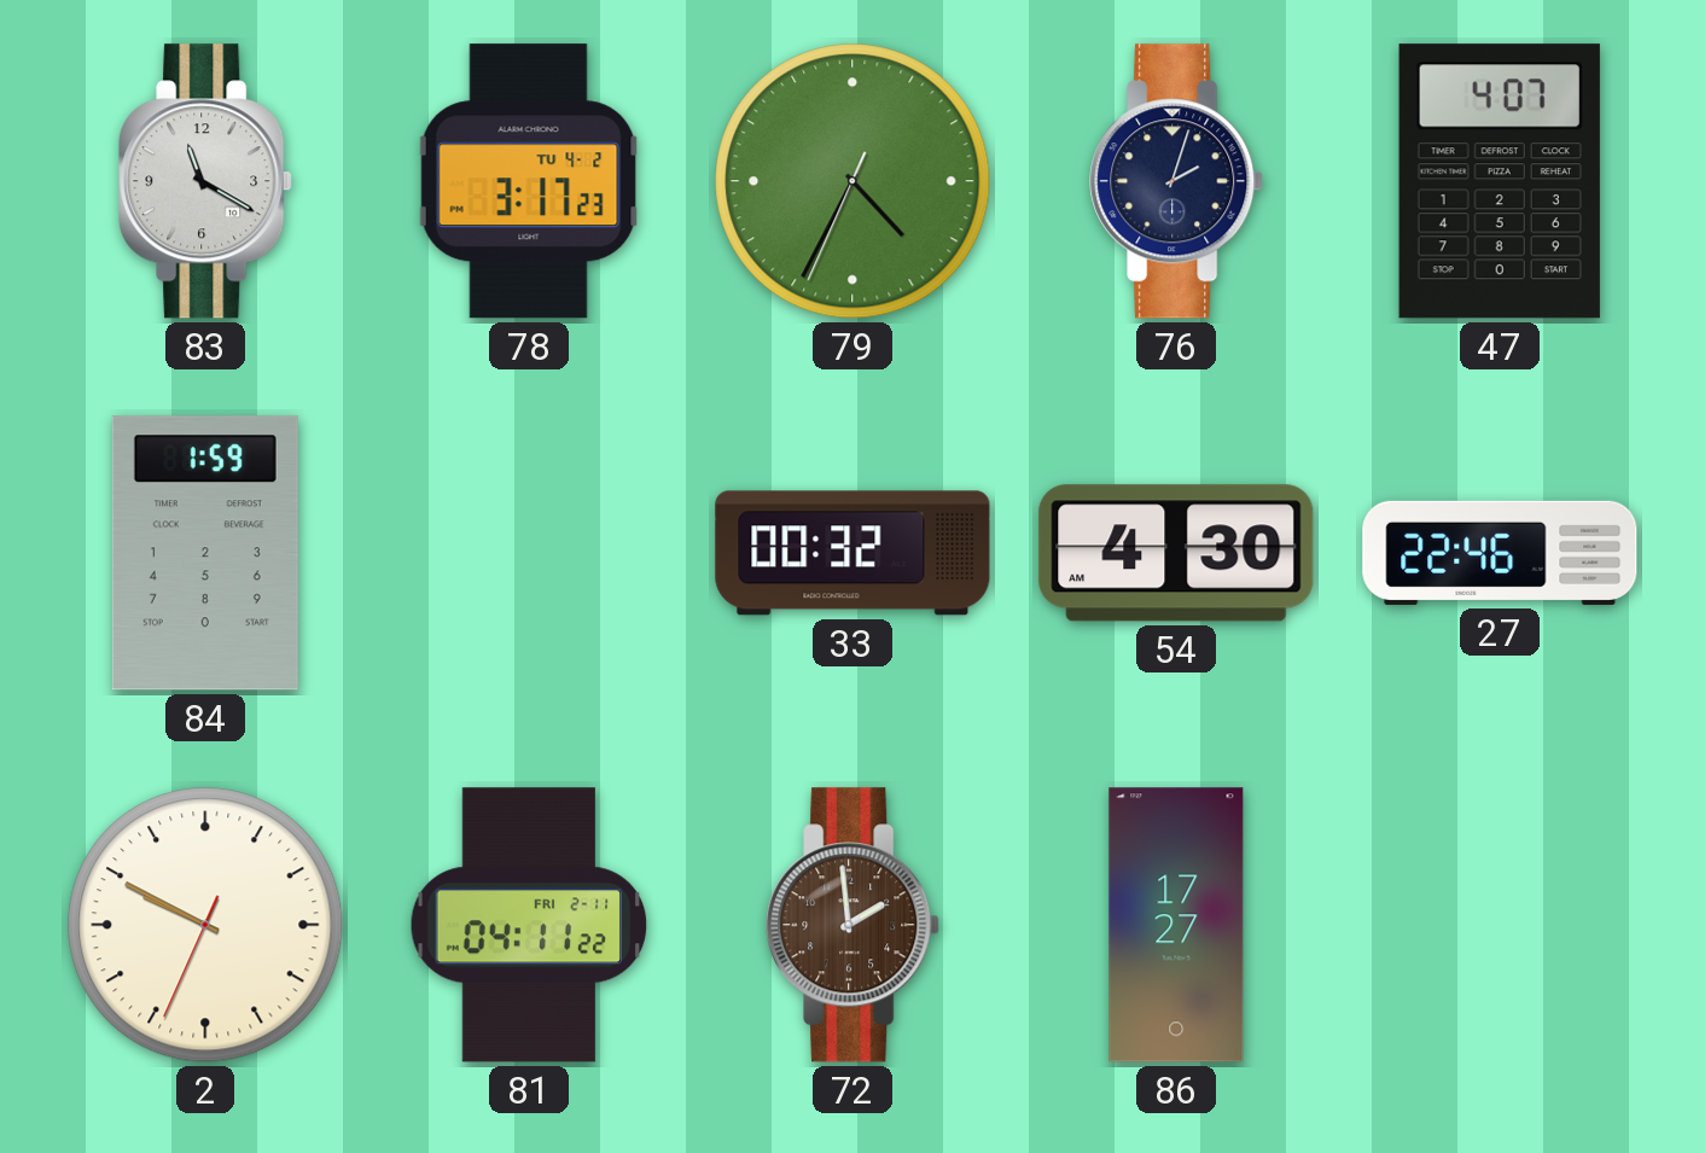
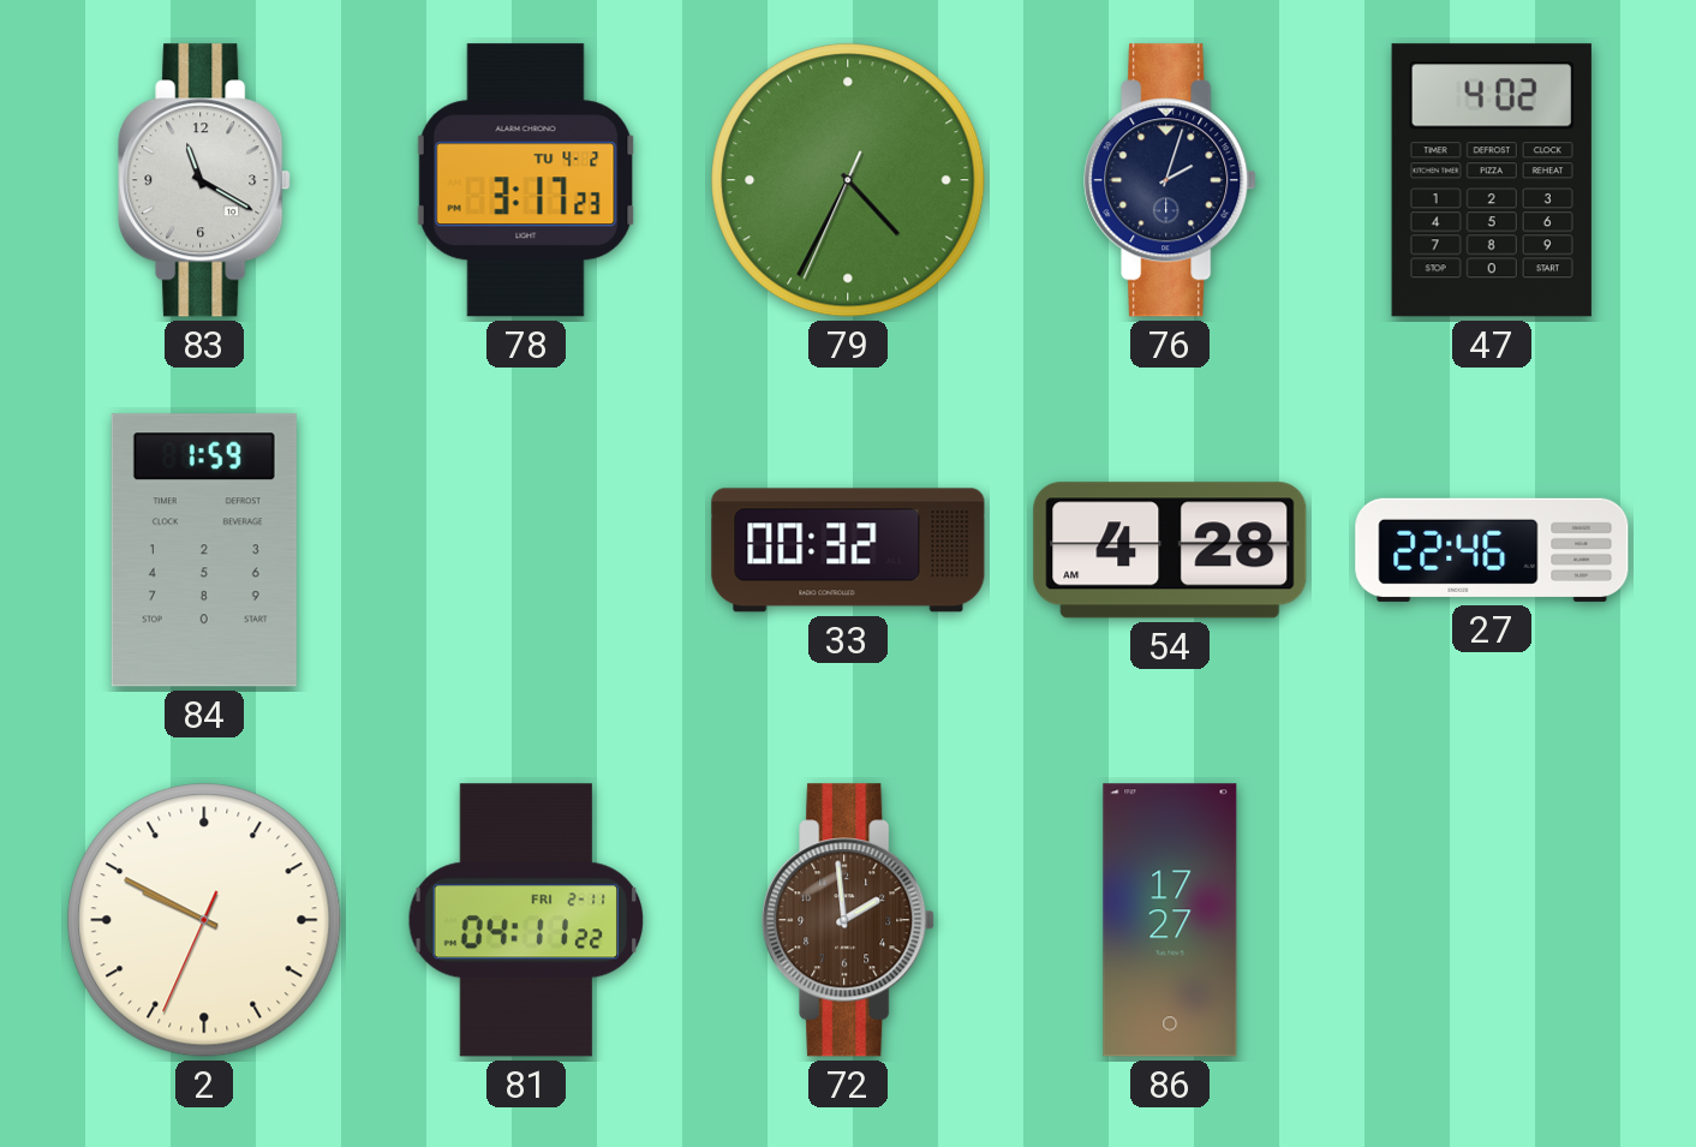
47: 4:07 -> 4:02 (1492, 180)
54: 4:30 -> 4:28 (1170, 550)
